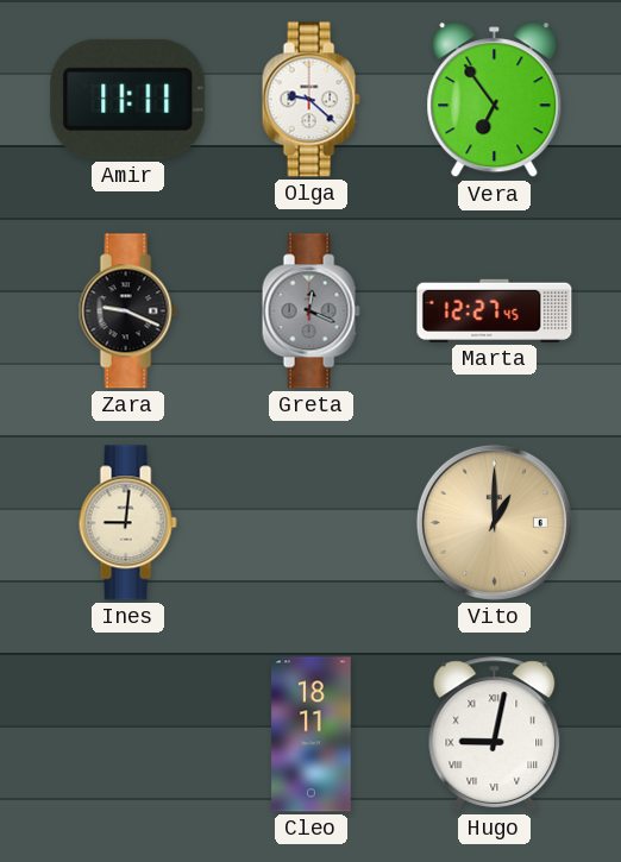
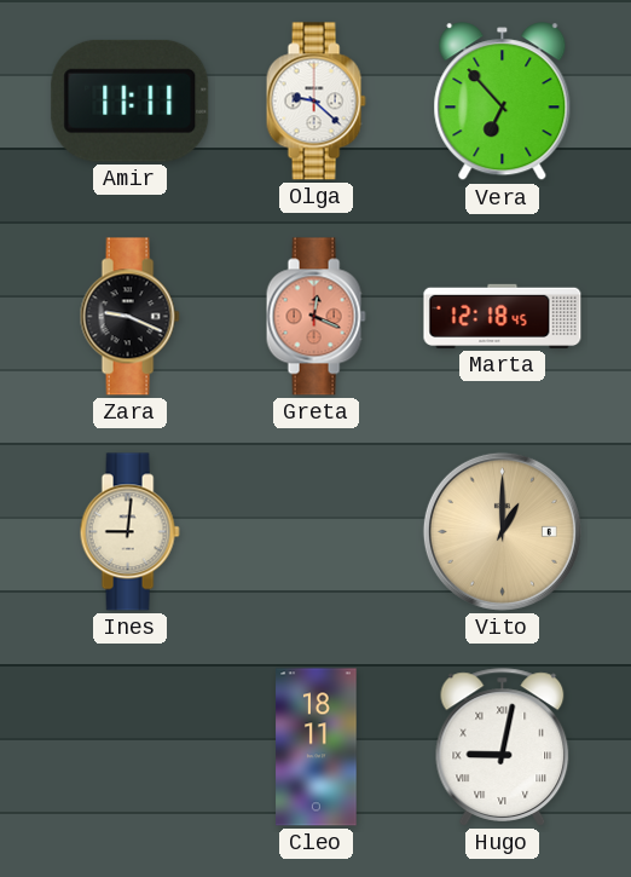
Vera: 6:54 -> 6:53 (503, 102)
Greta dial: grey -> salmon (315, 317)
Marta: 12:27 -> 12:18 (503, 316)
